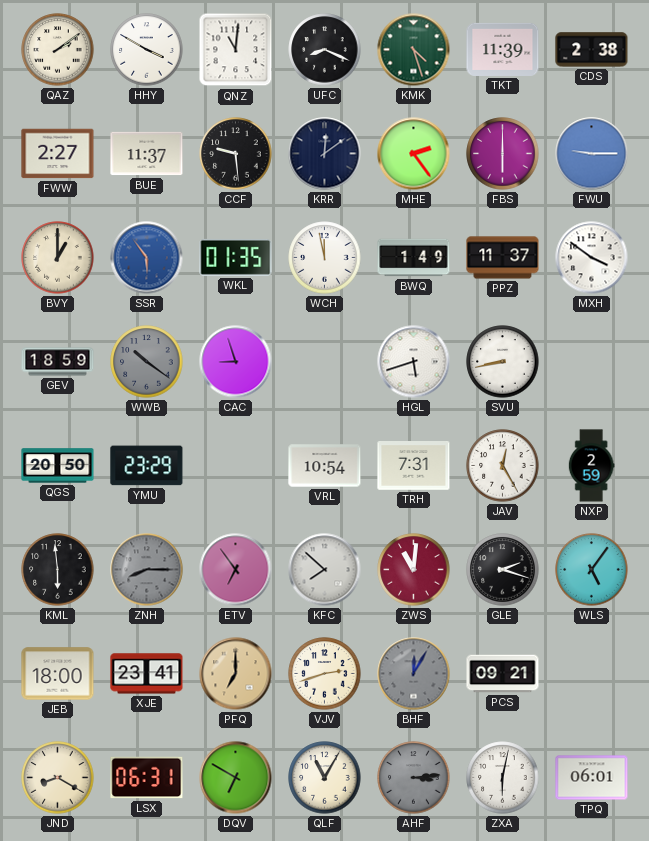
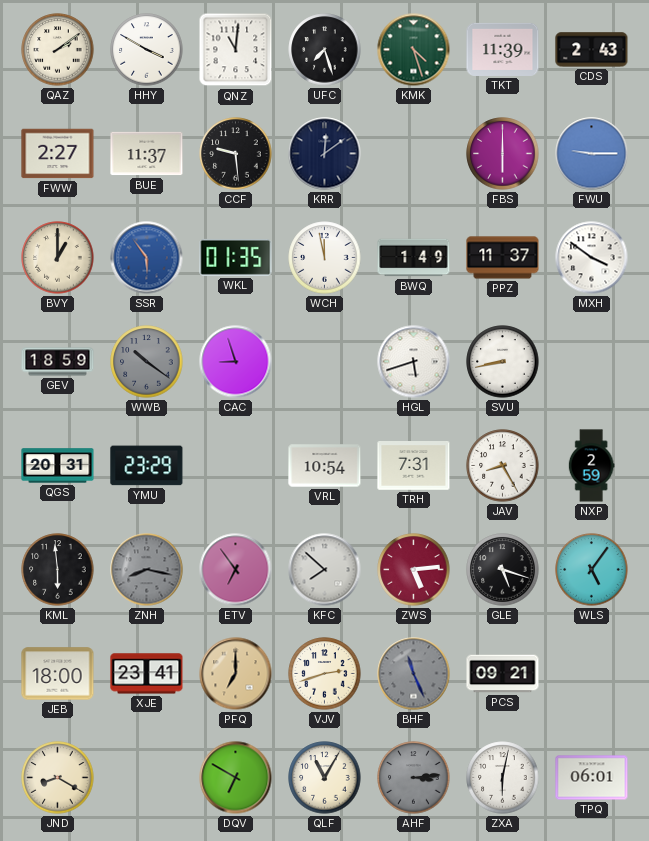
UFC: 8:19 -> 7:27 (325, 50)
CDS: 2:38 -> 2:43 (592, 50)
MHE: 2:24 -> none (414, 154)
QGS: 20:50 -> 20:31 (58, 466)
JAV: 12:25 -> 8:25 (503, 466)
ZNH: 8:15 -> 8:17 (147, 570)
ZWS: 11:01 -> 5:14 (414, 570)
GLE: 2:18 -> 5:18 (503, 570)
BHF: 12:05 -> 11:26 (414, 674)
LSX: 06:31 -> none (147, 778)
